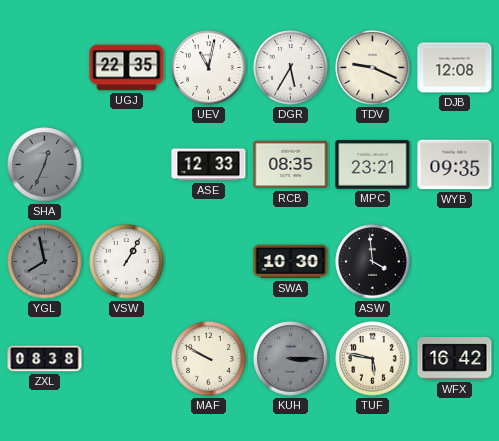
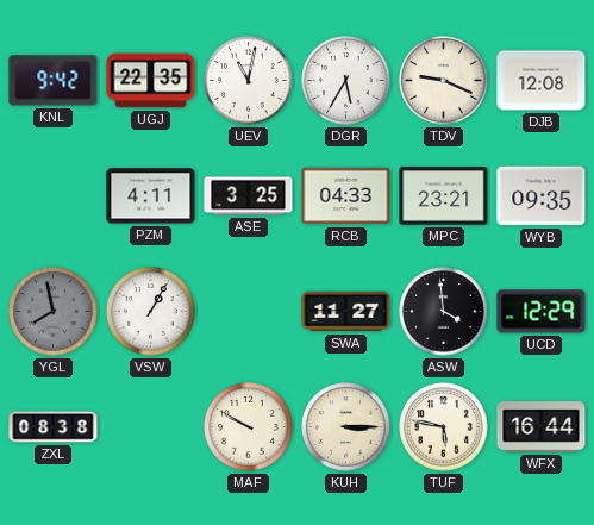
KNL: none -> 9:42 (54, 81)
SHA: 12:34 -> none (45, 165)
PZM: none -> 4:11 (151, 196)
ASE: 12:33 -> 3:25 (249, 196)
RCB: 08:35 -> 04:33 (346, 196)
SWA: 10:30 -> 11:27 (346, 312)
UCD: none -> 12:29 (542, 312)
KUH dial: grey -> cream (346, 427)
WFX: 16:42 -> 16:44 (542, 427)
